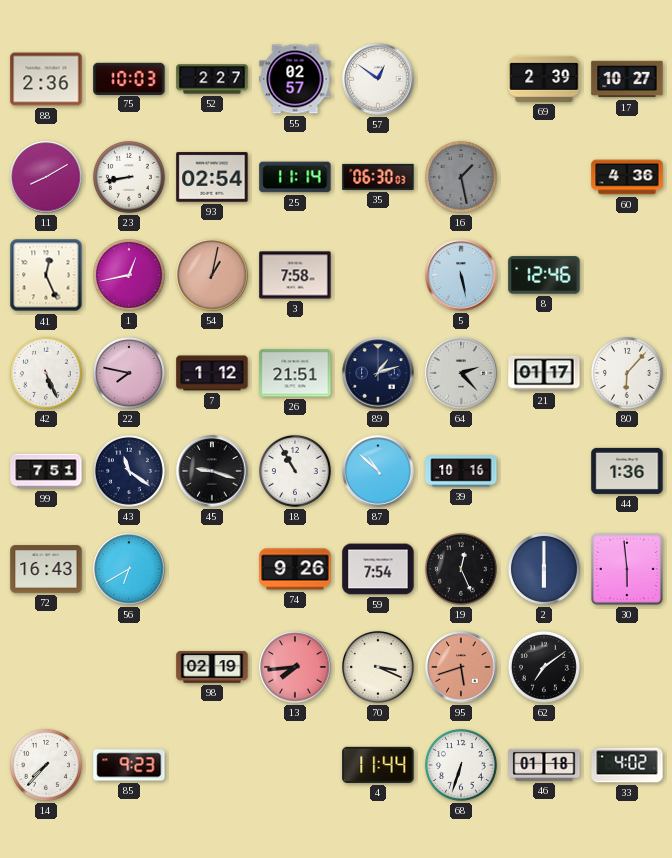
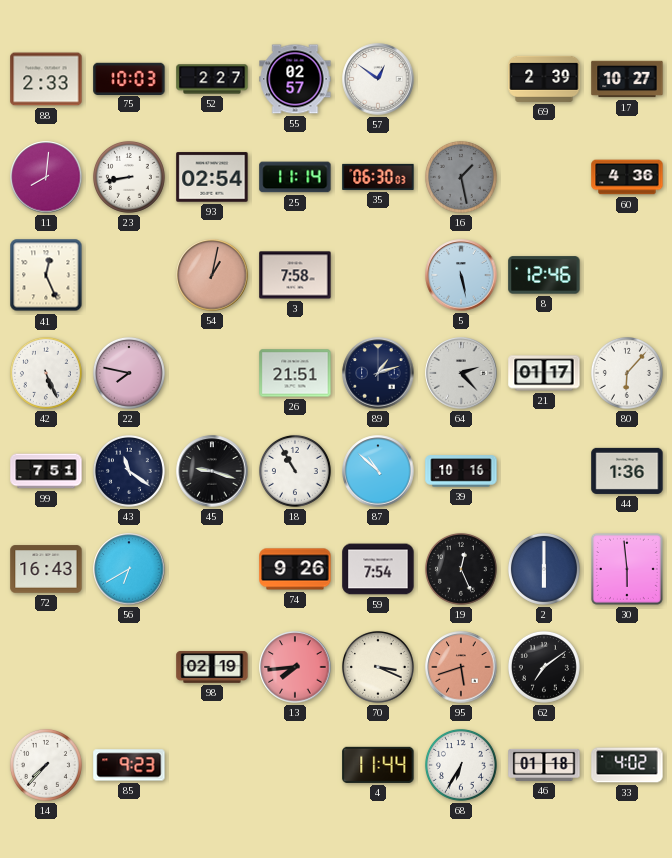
88: 2:36 -> 2:33 (46, 79)
11: 8:10 -> 8:01 (46, 177)
1: 12:43 -> none (129, 275)
7: 1:12 -> none (212, 373)
68: 6:33 -> 6:35 (461, 765)
